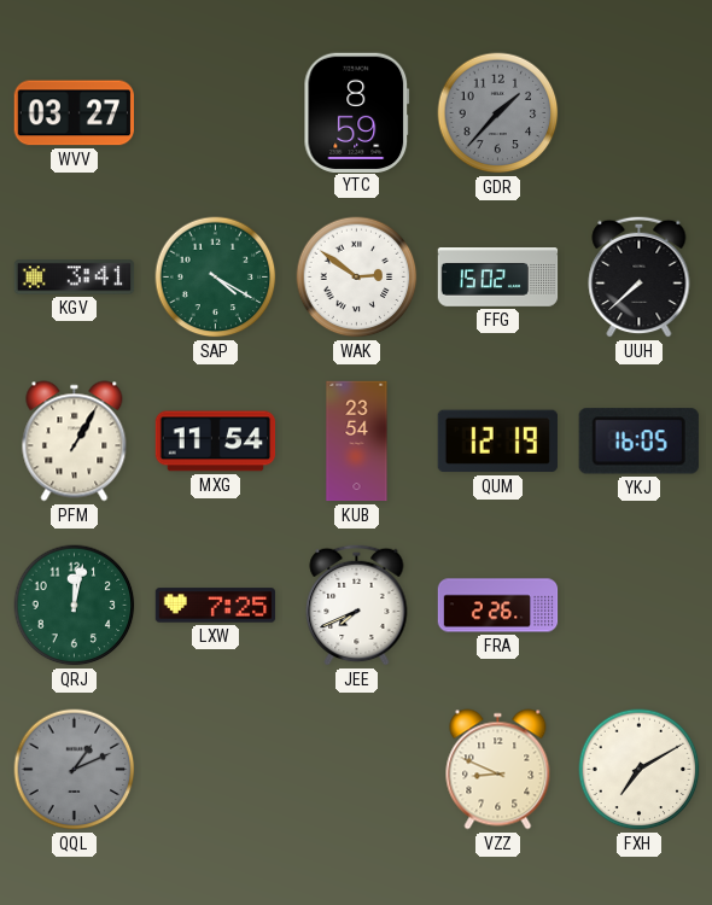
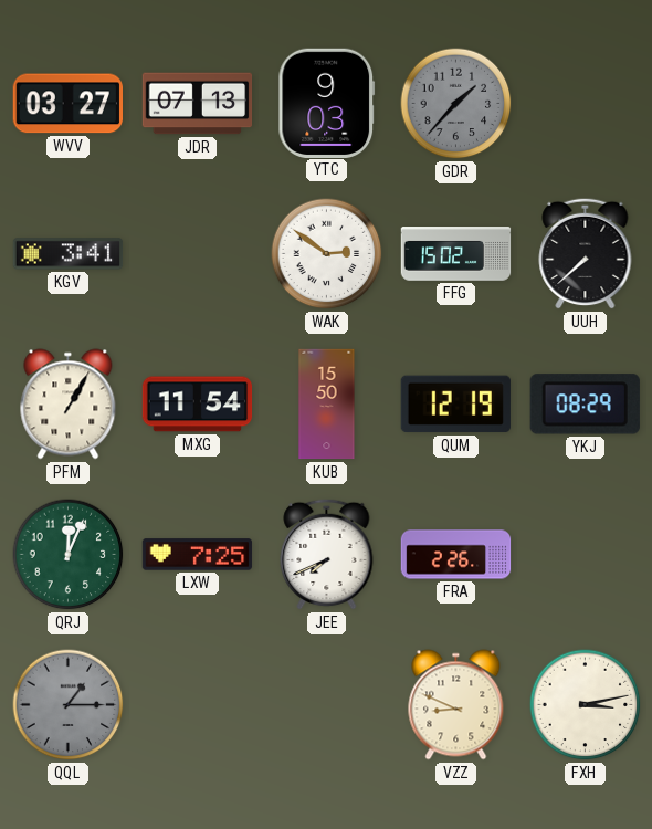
JDR: none -> 07:13 (198, 104)
YTC: 8:59 -> 9:03 (327, 103)
SAP: 4:20 -> none (216, 278)
KUB: 23:54 -> 15:50 (327, 405)
YKJ: 16:05 -> 08:29 (585, 405)
QRJ: 12:02 -> 12:04 (69, 555)
QQL: 1:11 -> 1:15 (69, 705)
FXH: 7:10 -> 3:13 (586, 705)
